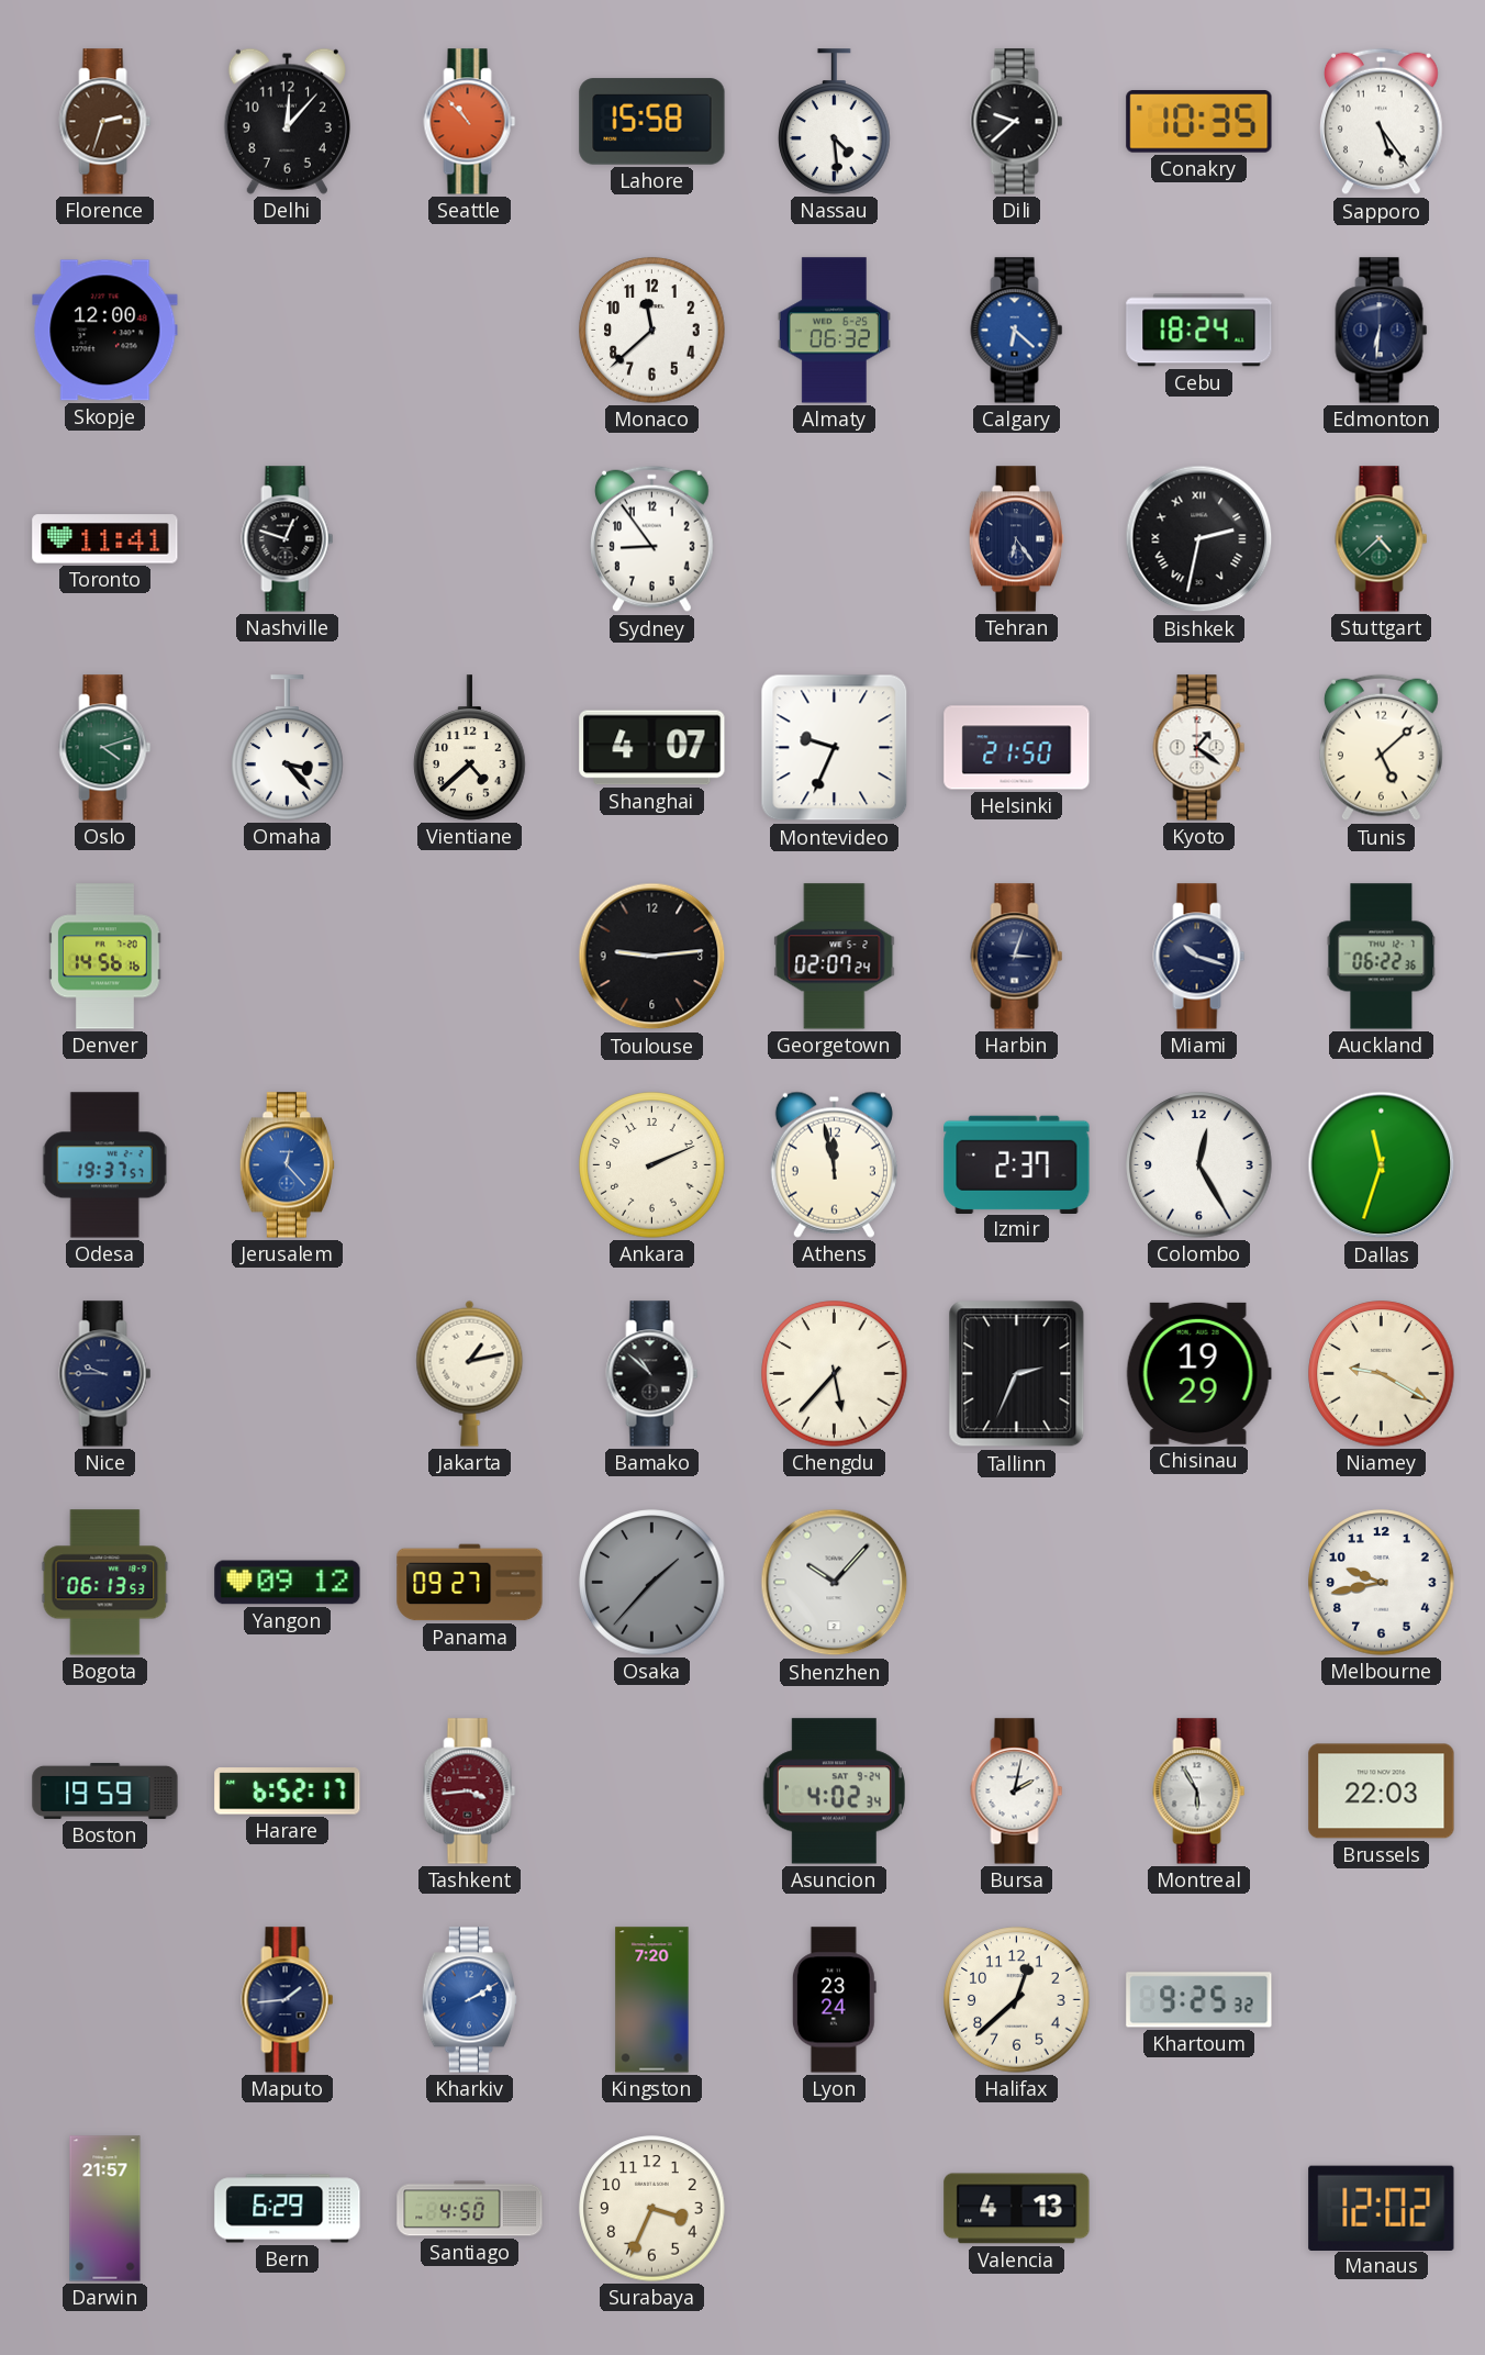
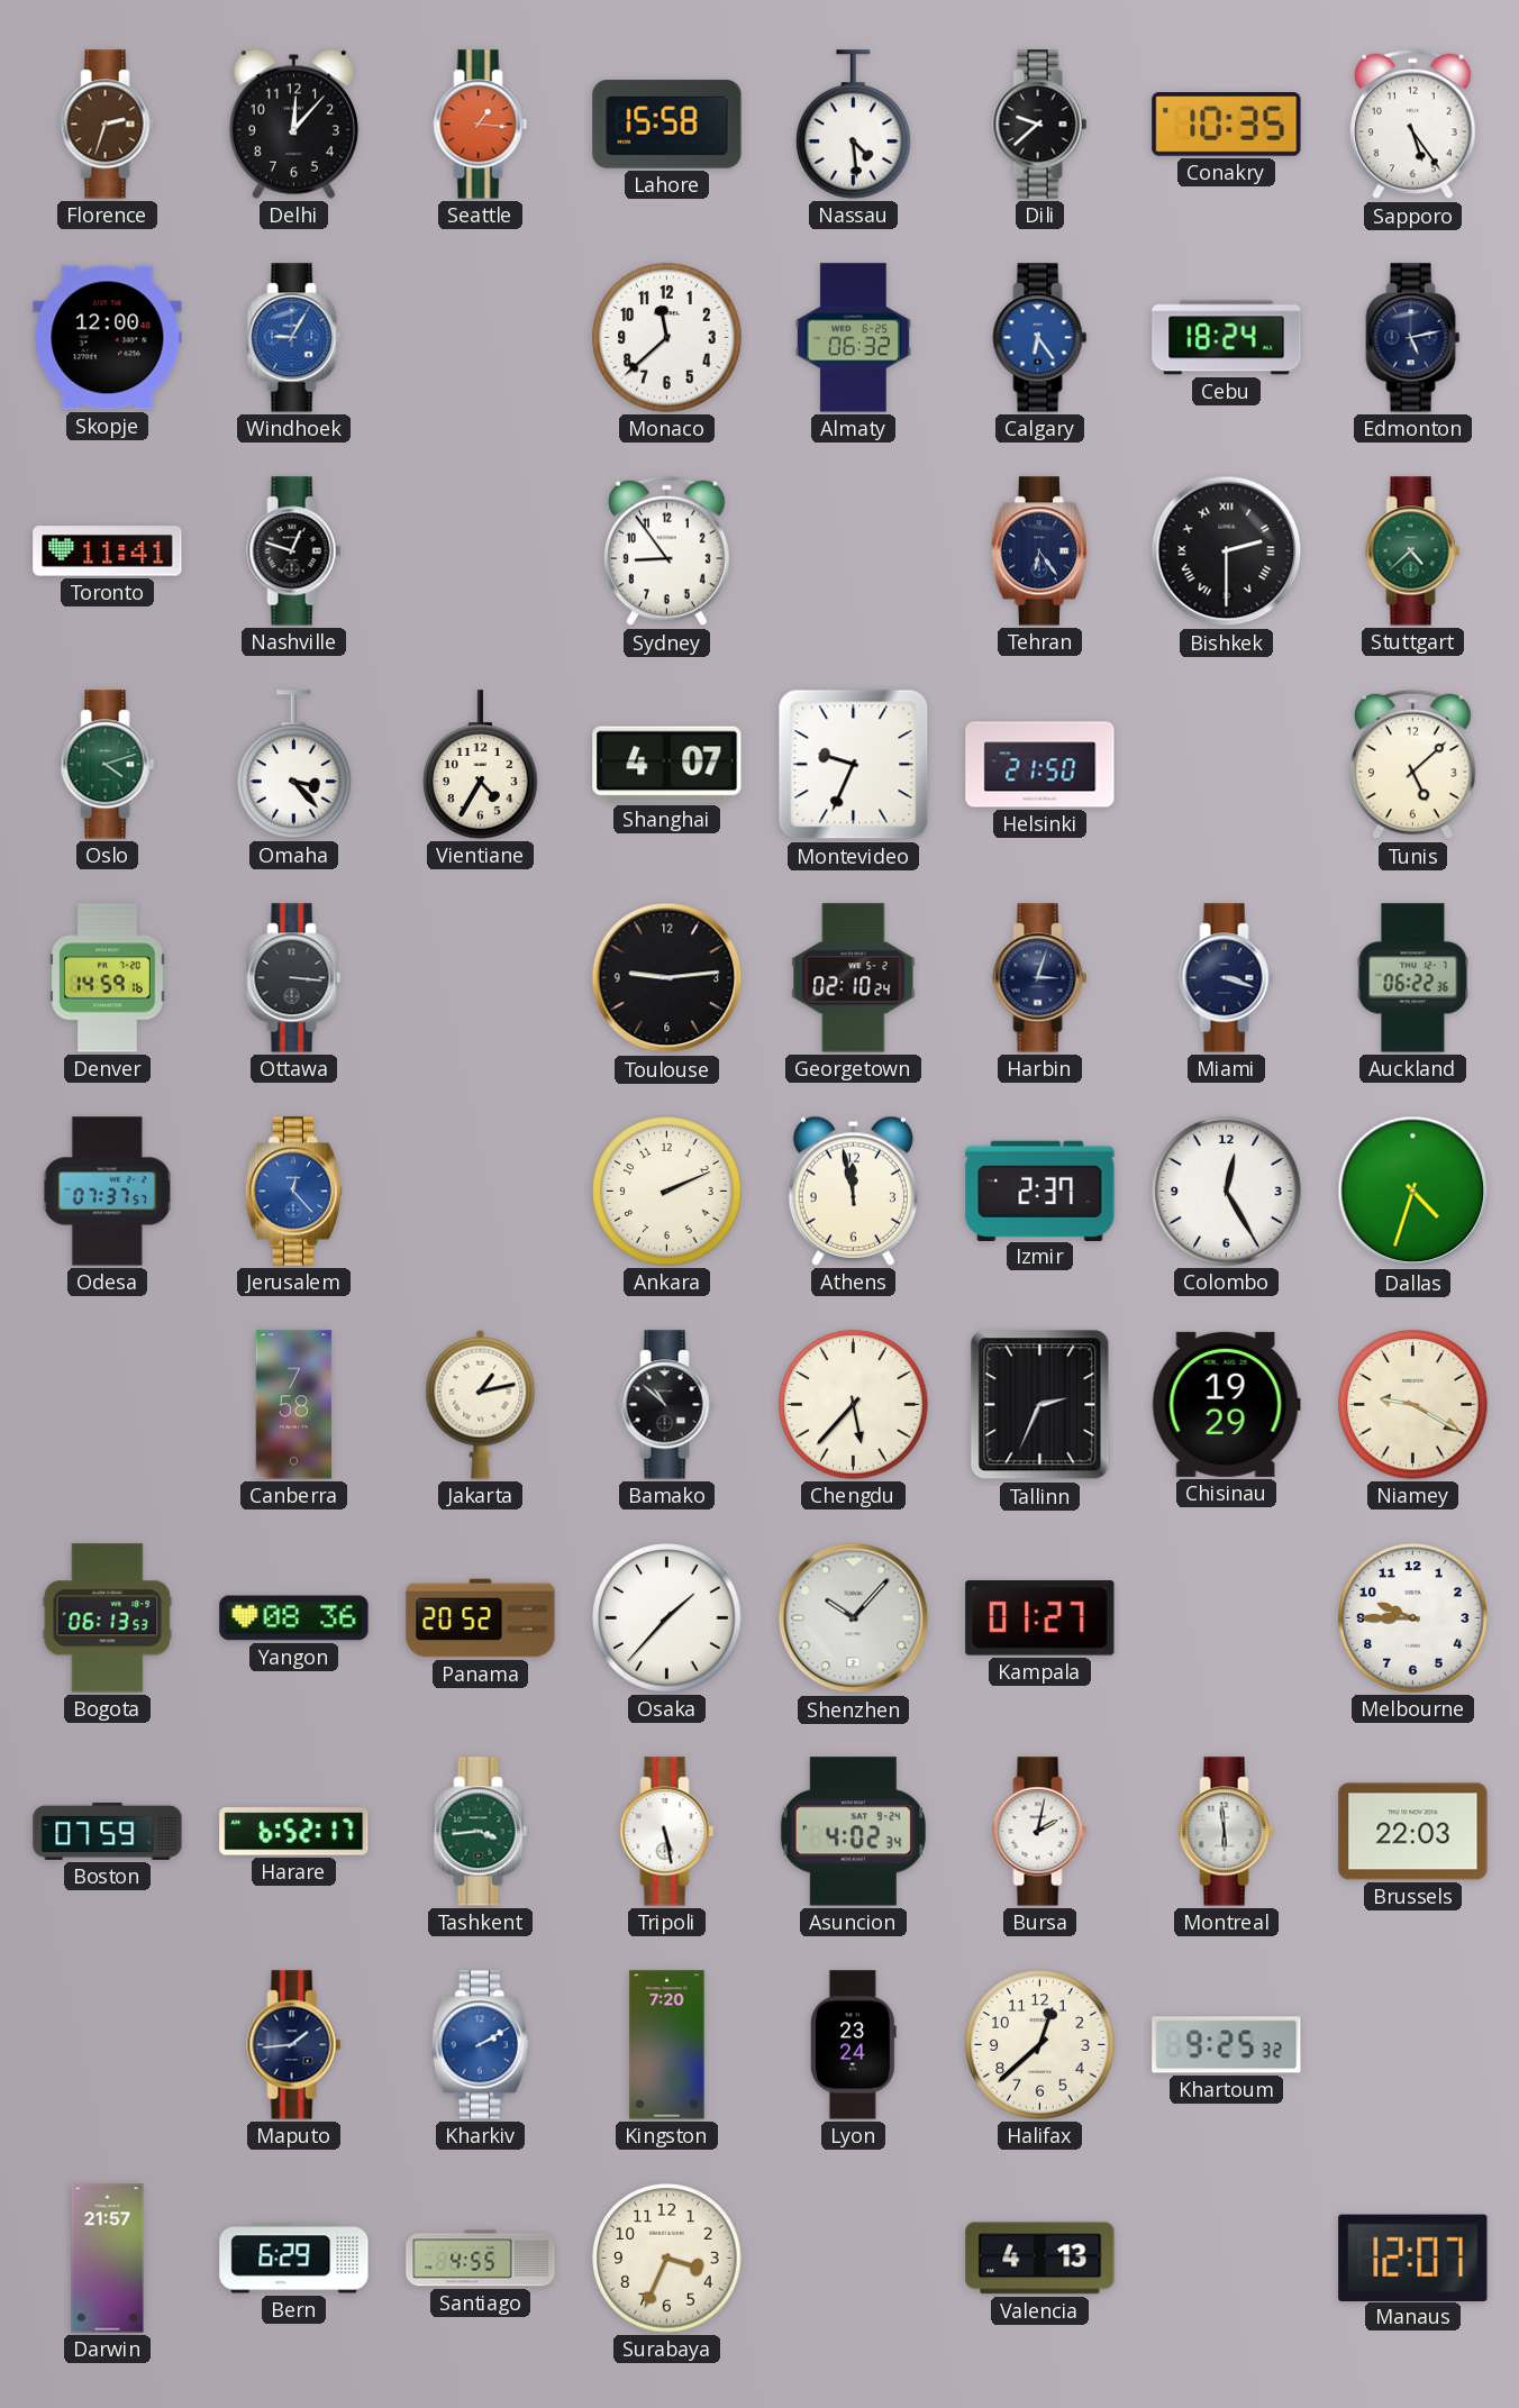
Seattle: 10:53 -> 1:16 (481, 125)
Windhoek: none -> 9:05 (294, 338)
Calgary: 6:22 -> 6:24 (1040, 338)
Edmonton: 6:31 -> 5:13 (1413, 338)
Bishkek: 2:32 -> 2:30 (1227, 551)
Vientiane: 4:38 -> 4:35 (481, 765)
Kyoto: 1:21 -> none (1199, 748)
Denver: 14:56 -> 14:59 (108, 978)
Ottawa: none -> 3:16 (294, 978)
Georgetown: 02:07 -> 02:10 (854, 978)
Miami: 10:18 -> 3:18 (1227, 978)
Odesa: 19:37 -> 07:37 (108, 1192)
Dallas: 11:33 -> 4:33 (1413, 1192)
Nice: 9:45 -> none (105, 1374)
Canberra: none -> 7:58 (294, 1405)
Yangon: 09:12 -> 08:36 (294, 1618)
Panama: 09:27 -> 20:52 (481, 1618)
Osaka dial: grey -> white (667, 1618)
Kampala: none -> 01:27 (1040, 1618)
Melbourne: 9:43 -> 9:45 (1413, 1618)
Boston: 19:59 -> 07:59 (108, 1831)
Tashkent dial: burgundy -> green (481, 1832)
Tripoli: none -> 5:28 (667, 1832)
Montreal: 5:55 -> 5:59 (1227, 1832)
Santiago: 4:50 -> 4:55 (481, 2259)
Manaus: 12:02 -> 12:07 (1413, 2257)
